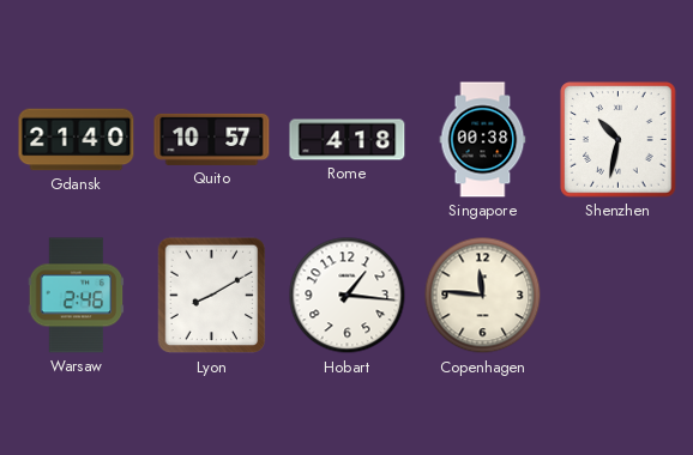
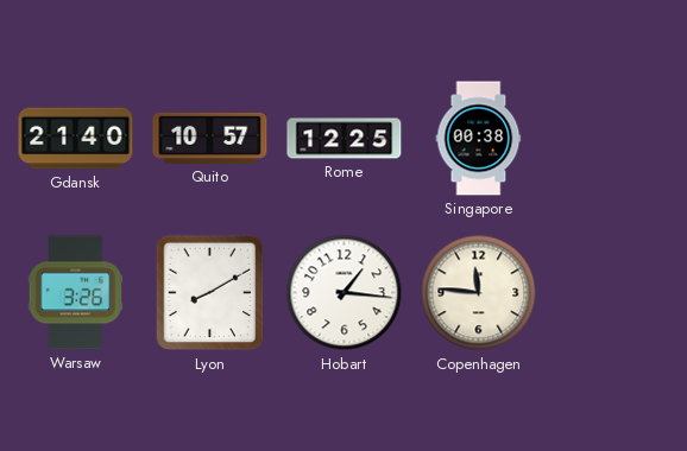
Rome: 4:18 -> 12:25 (345, 139)
Shenzhen: 10:32 -> none (619, 140)
Warsaw: 2:46 -> 3:26 (76, 293)
